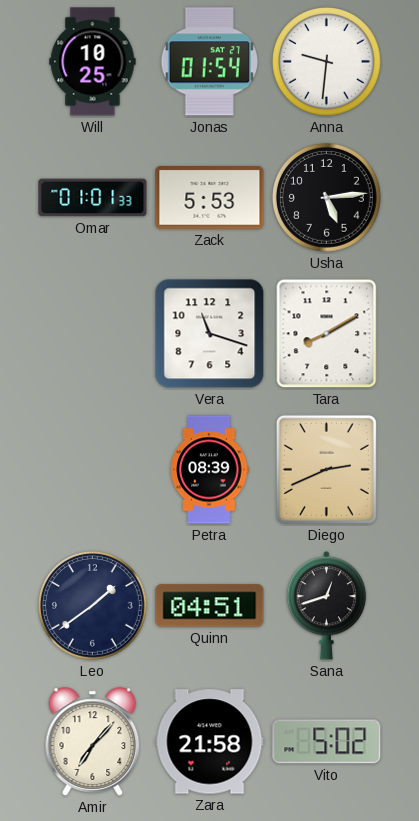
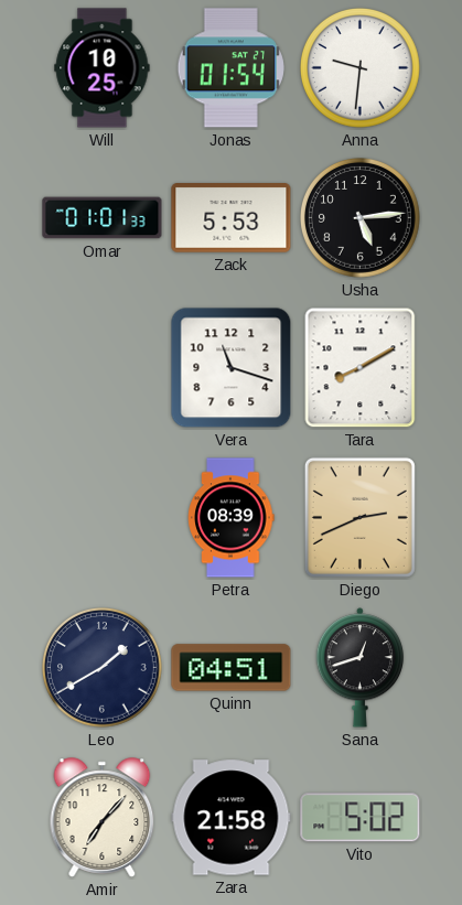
Leo: 1:39 -> 1:40 (103, 668)
